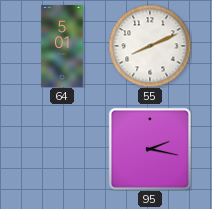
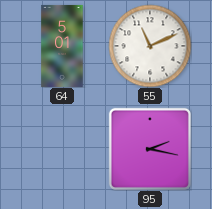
55: 8:11 -> 11:11 (150, 46)
